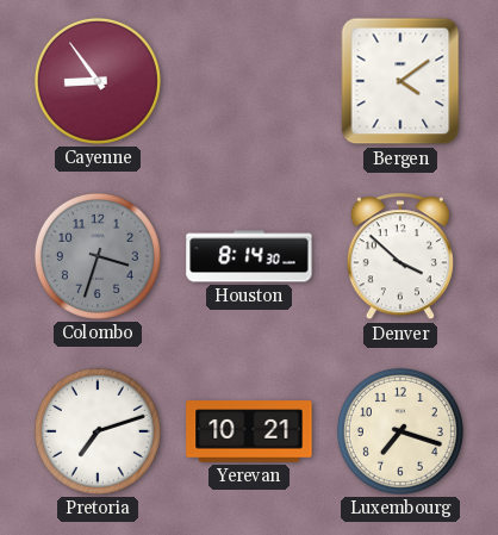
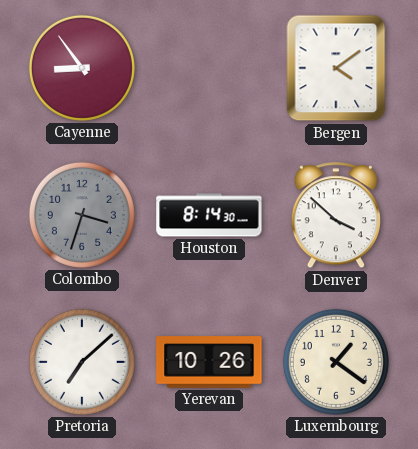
Pretoria: 7:12 -> 7:08 (82, 362)
Yerevan: 10:21 -> 10:26 (209, 362)
Luxembourg: 7:18 -> 1:21 (336, 362)
